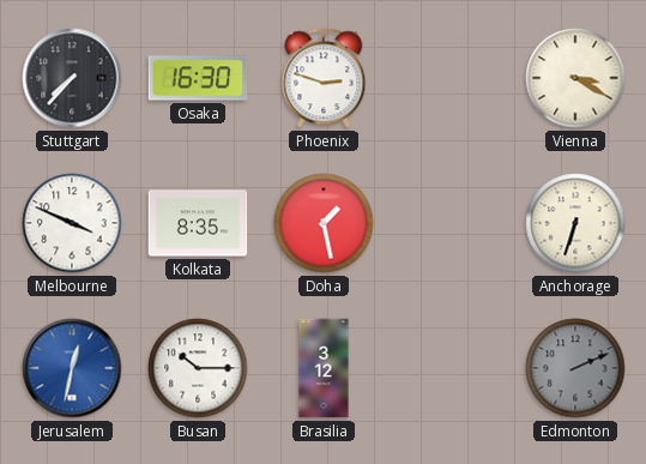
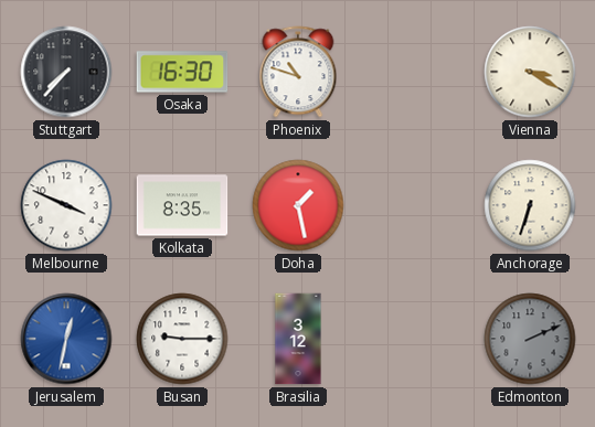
Phoenix: 2:48 -> 10:48 (298, 72)
Busan: 10:15 -> 9:15 (182, 339)
